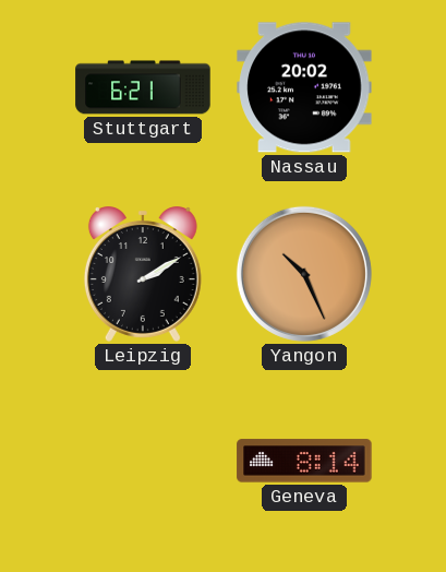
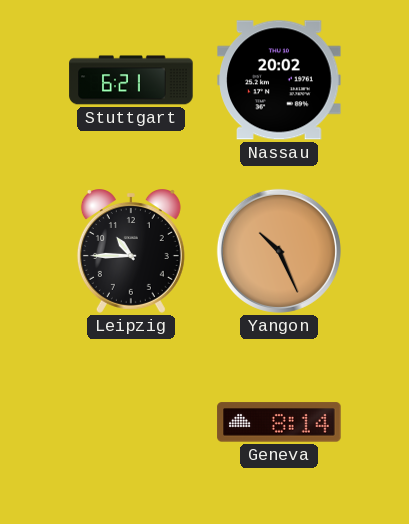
Leipzig: 2:10 -> 10:45 (131, 252)
